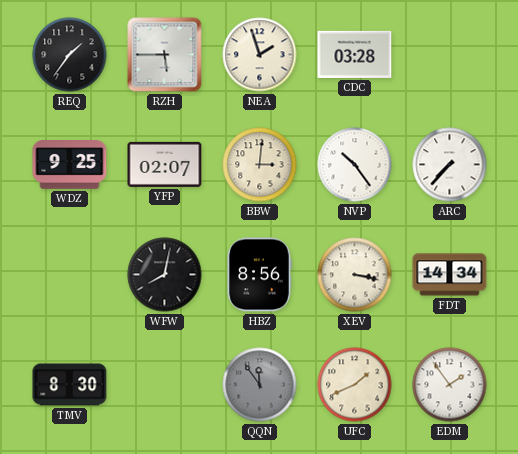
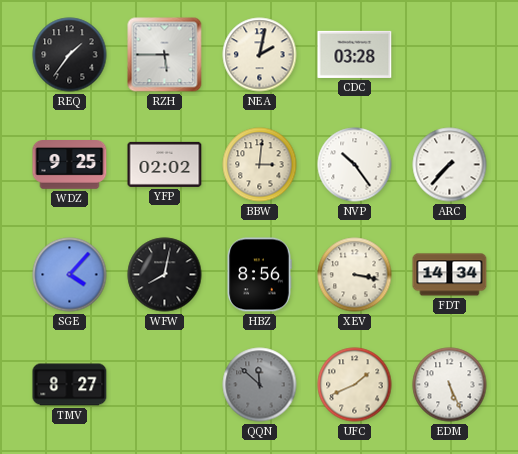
NEA: 1:57 -> 2:02 (260, 55)
YFP: 02:07 -> 02:02 (165, 164)
SGE: none -> 4:07 (70, 275)
TMV: 8:30 -> 8:27 (70, 385)
QQN: 11:54 -> 11:52 (260, 385)
EDM: 1:54 -> 5:26 (450, 385)
